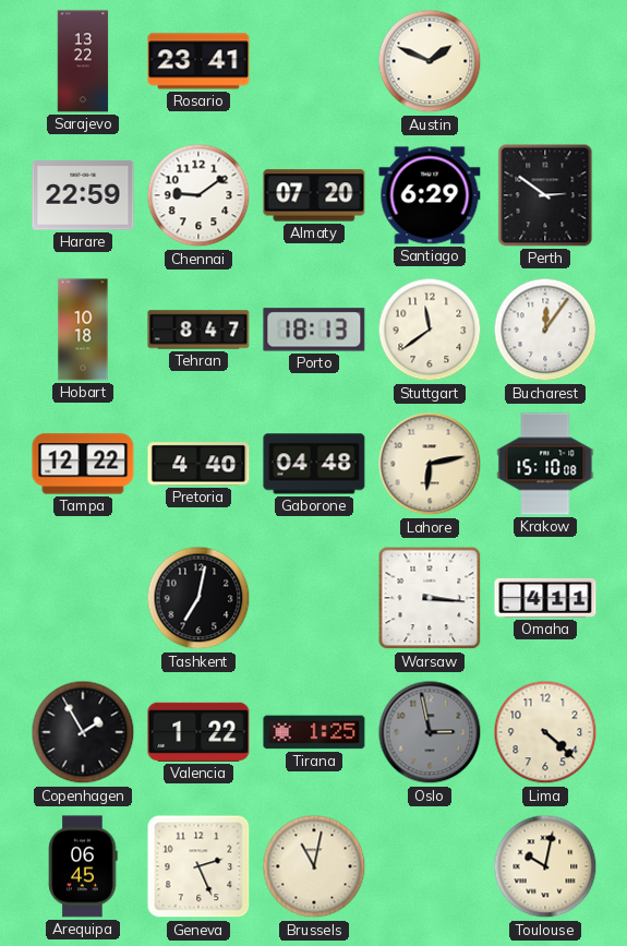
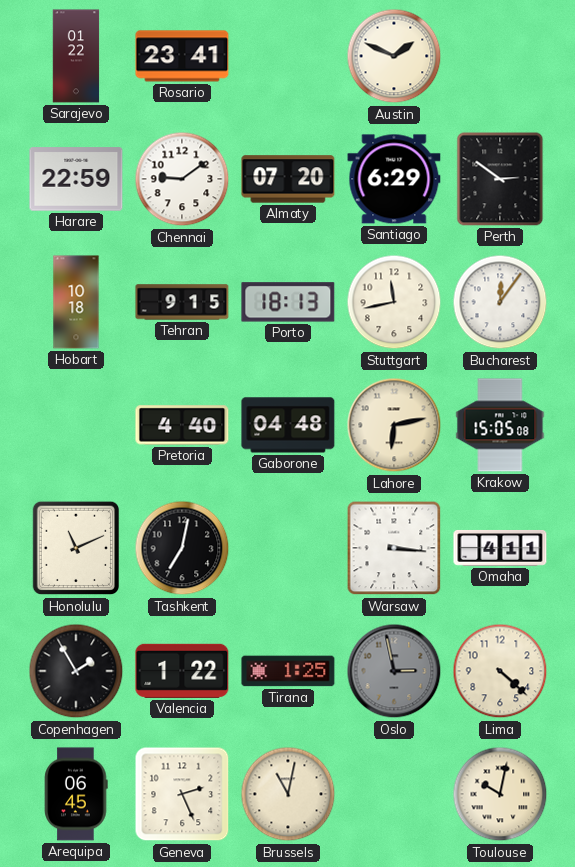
Sarajevo: 13:22 -> 01:22 (76, 56)
Tehran: 8:47 -> 9:15 (182, 302)
Stuttgart: 11:39 -> 11:43 (394, 302)
Tampa: 12:22 -> none (83, 464)
Krakow: 15:10 -> 15:05 (500, 425)
Honolulu: none -> 11:11 (76, 548)
